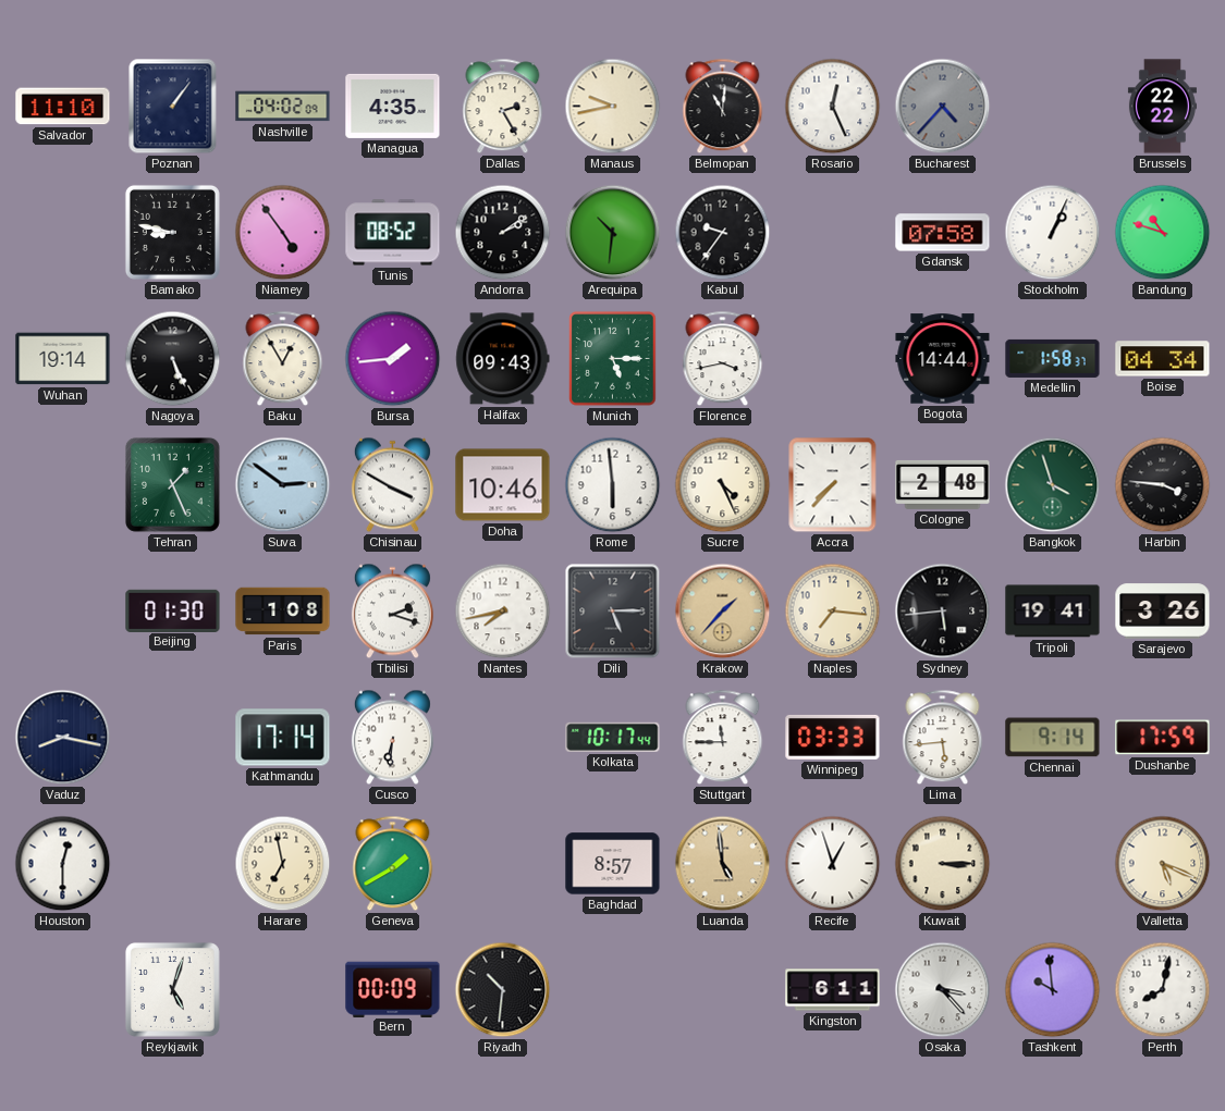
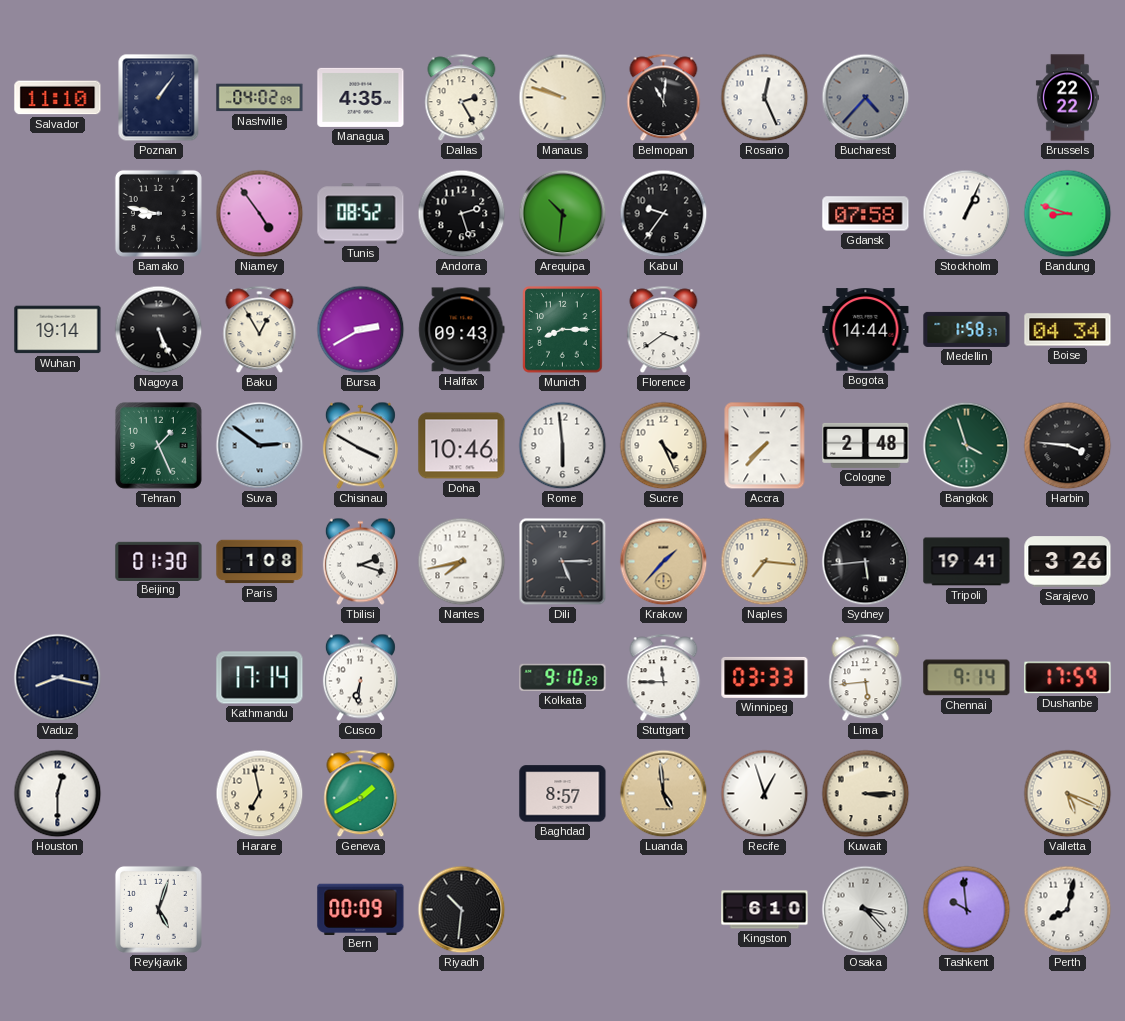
Manaus: 9:43 -> 9:48 (563, 98)
Andorra: 2:09 -> 2:27 (462, 214)
Bandung: 10:48 -> 8:48 (1068, 214)
Bursa: 1:44 -> 2:40 (361, 330)
Munich: 5:15 -> 8:15 (563, 330)
Florence: 3:43 -> 3:39 (664, 330)
Kolkata: 10:17 -> 9:10 (563, 677)
Kingston: 6:11 -> 6:10 (765, 910)
